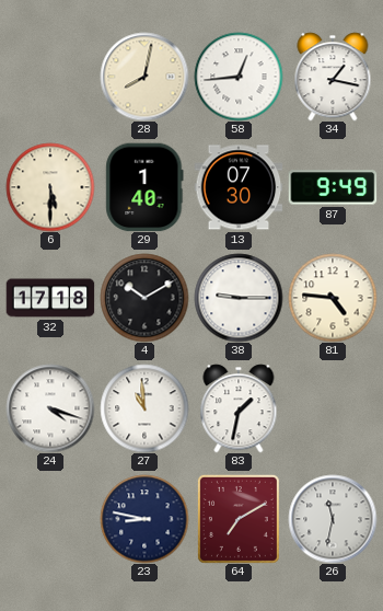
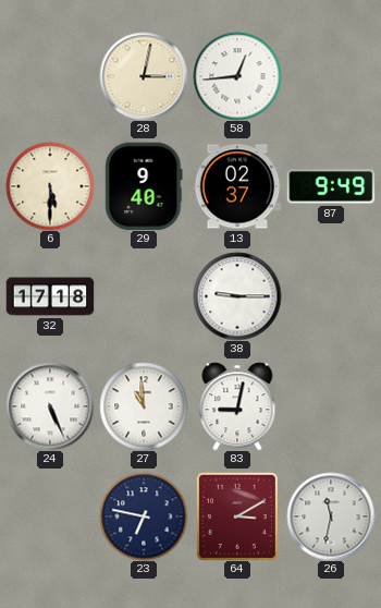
28: 8:02 -> 3:02 (144, 76)
34: 1:17 -> none (333, 77)
29: 1:40 -> 9:40 (144, 186)
13: 07:30 -> 02:37 (237, 186)
4: 10:10 -> none (144, 298)
81: 4:46 -> none (333, 298)
24: 4:18 -> 5:26 (50, 406)
83: 1:32 -> 9:02 (237, 406)
23: 8:47 -> 6:47 (144, 516)
64: 7:10 -> 3:10 (237, 516)
